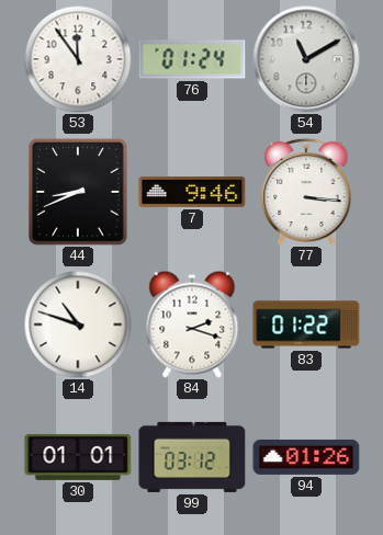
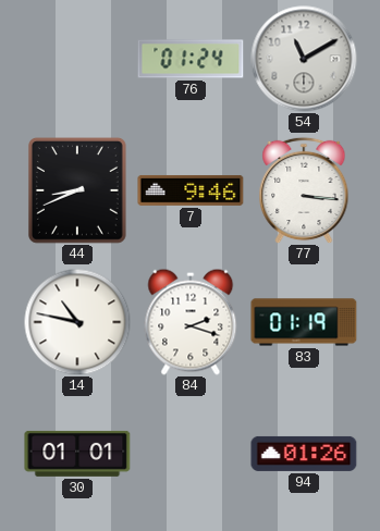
53: 11:54 -> none (78, 59)
14: 10:48 -> 10:47 (77, 322)
83: 01:22 -> 01:19 (304, 322)
99: 03:12 -> none (192, 457)
